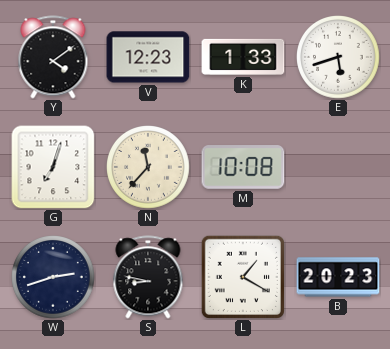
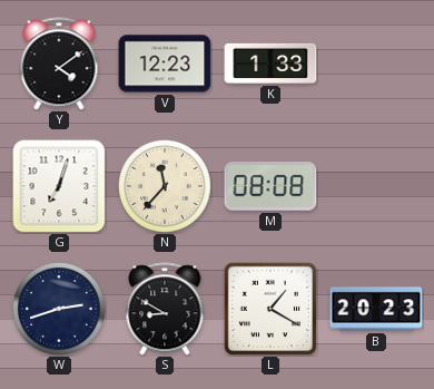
E: 5:42 -> none (339, 58)
M: 10:08 -> 08:08 (270, 186)
S: 8:47 -> 8:50 (165, 309)
